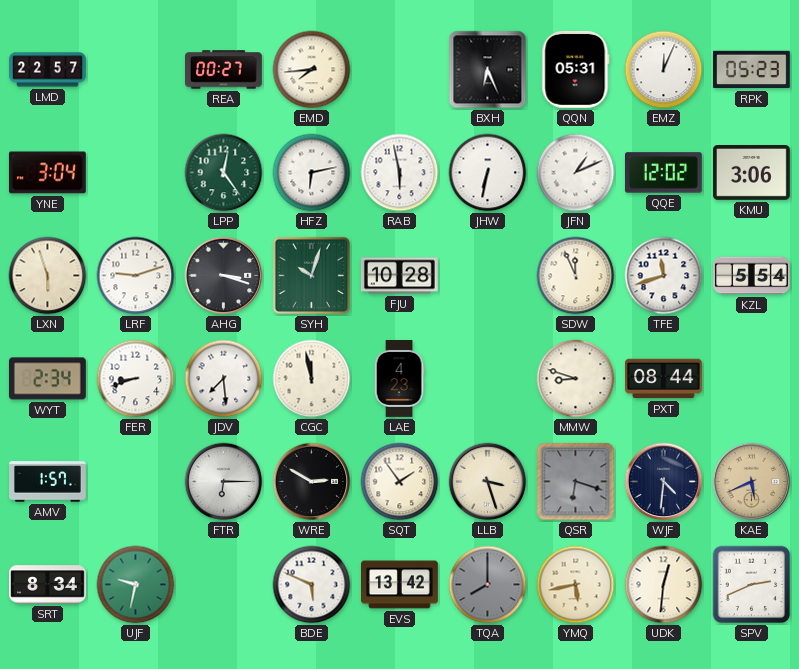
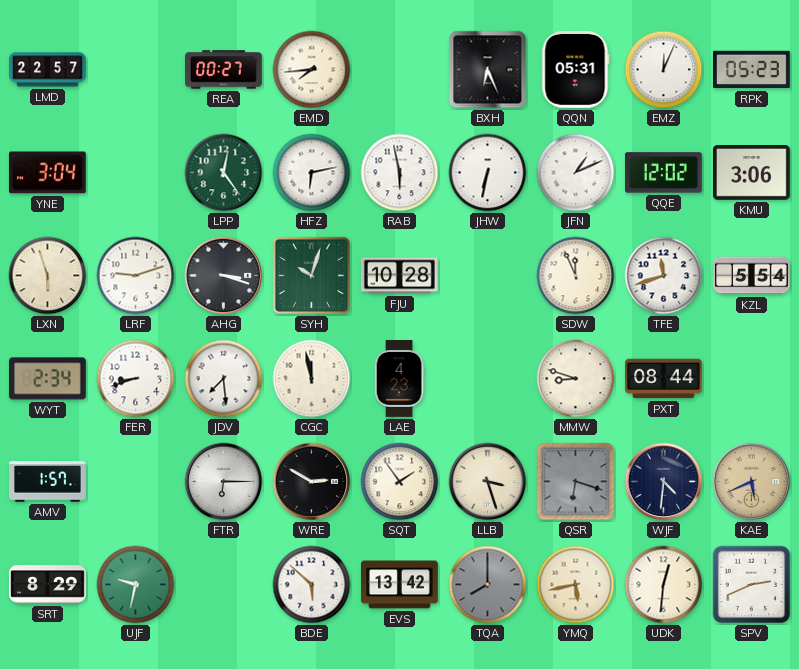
SRT: 8:34 -> 8:29 (48, 585)
BDE: 5:49 -> 5:52 (312, 585)
